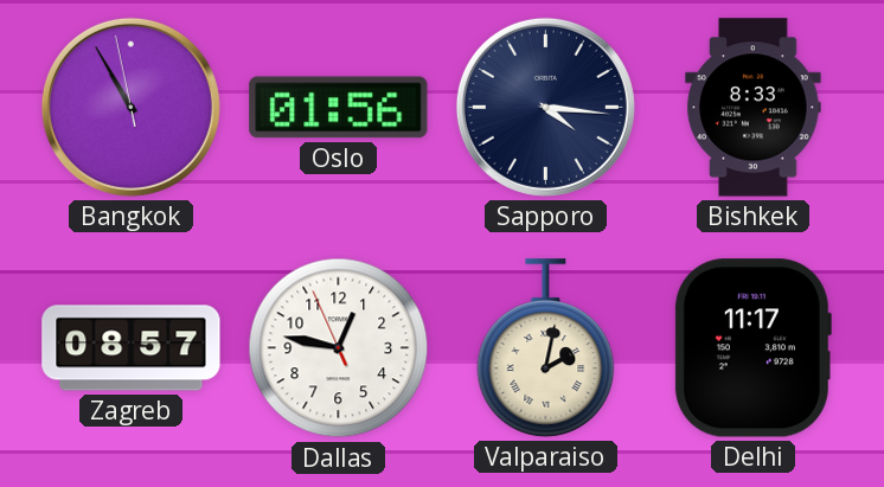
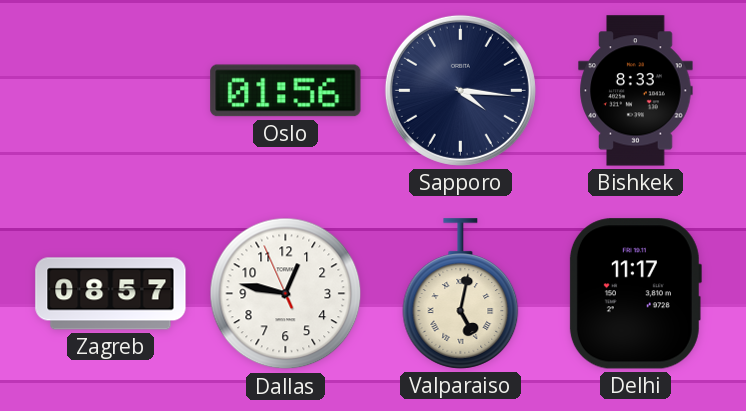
Bangkok: 10:54 -> none (130, 107)
Valparaiso: 2:02 -> 5:02 (461, 294)
